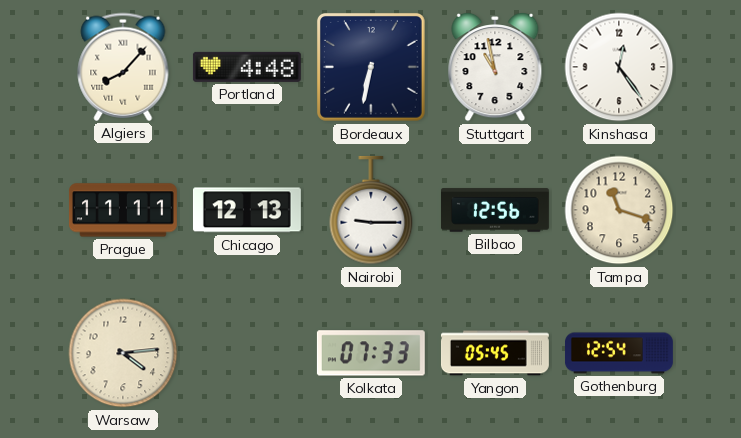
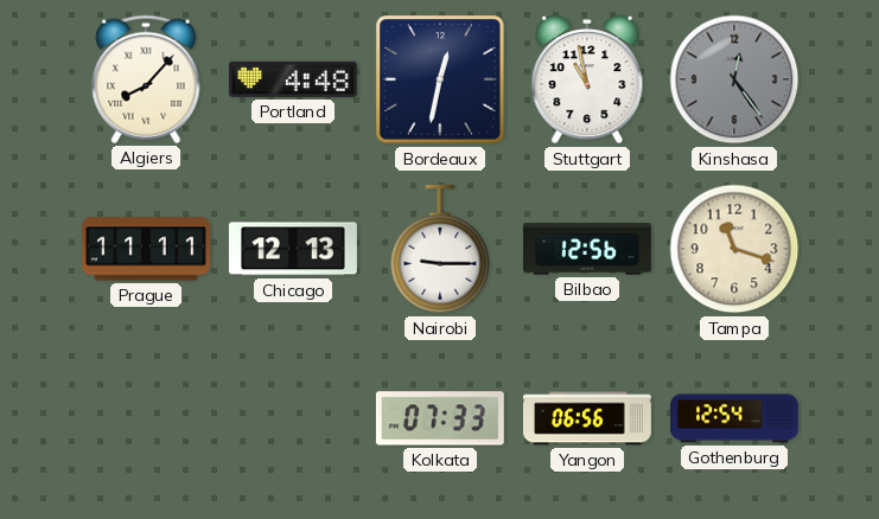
Bordeaux: 6:32 -> 12:32 (440, 79)
Kinshasa dial: white -> grey (734, 79)
Warsaw: 4:14 -> none (123, 353)
Yangon: 05:45 -> 06:56 (587, 418)
